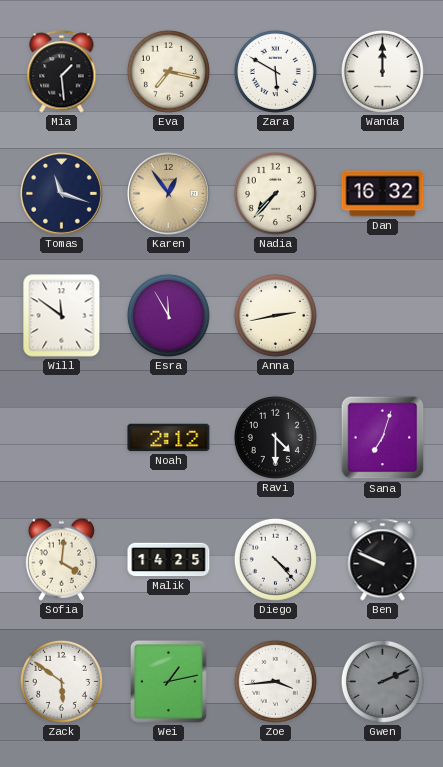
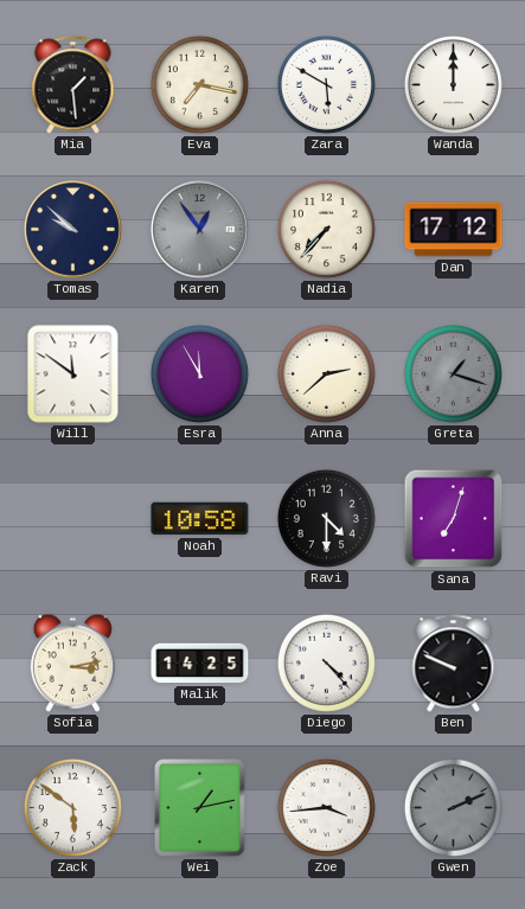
Tomas: 11:18 -> 9:52 (73, 230)
Karen dial: champagne -> grey (200, 230)
Dan: 16:32 -> 17:12 (454, 230)
Anna: 2:43 -> 2:38 (326, 373)
Greta: none -> 1:18 (453, 373)
Noah: 2:12 -> 10:58 (200, 519)
Sofia: 4:01 -> 3:13 (72, 662)
